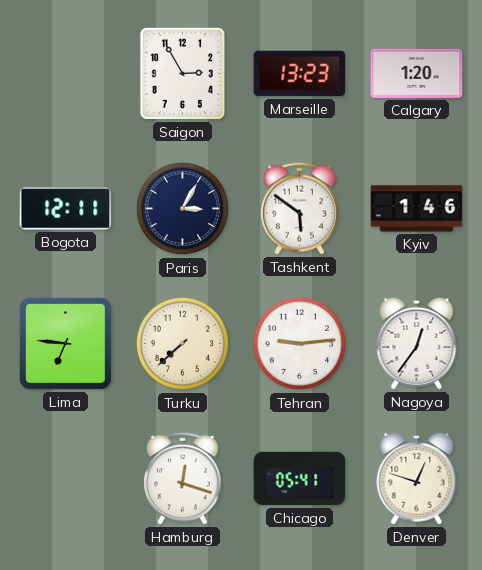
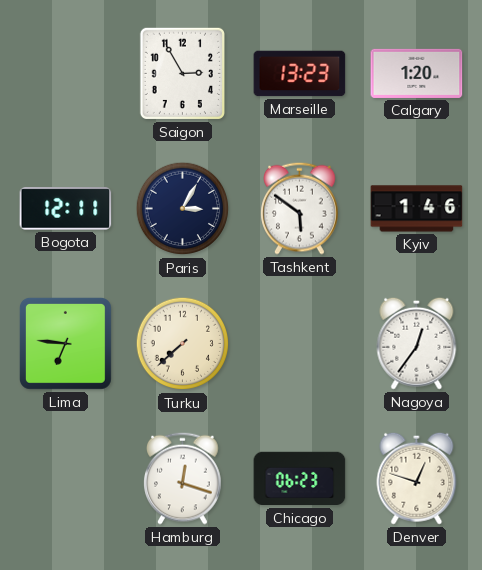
Tehran: 9:14 -> none (300, 344)
Chicago: 05:41 -> 06:23 (300, 479)
